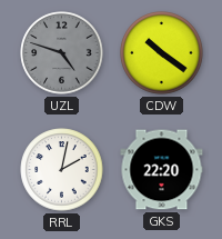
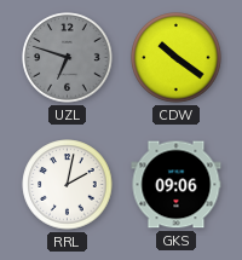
UZL: 4:48 -> 6:48 (68, 58)
GKS: 22:20 -> 09:06 (177, 185)
